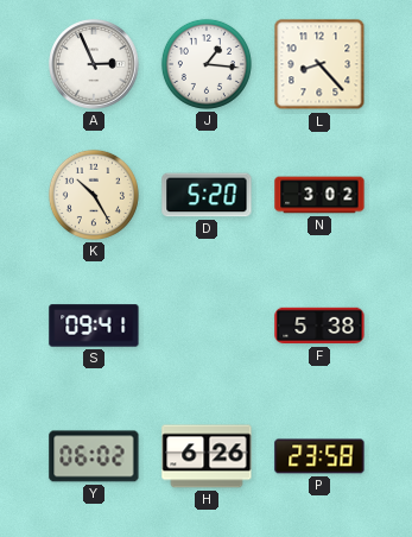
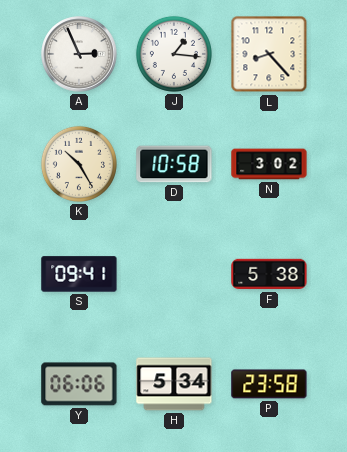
D: 5:20 -> 10:58 (174, 164)
Y: 06:02 -> 06:06 (79, 384)
H: 6:26 -> 5:34 (174, 384)
